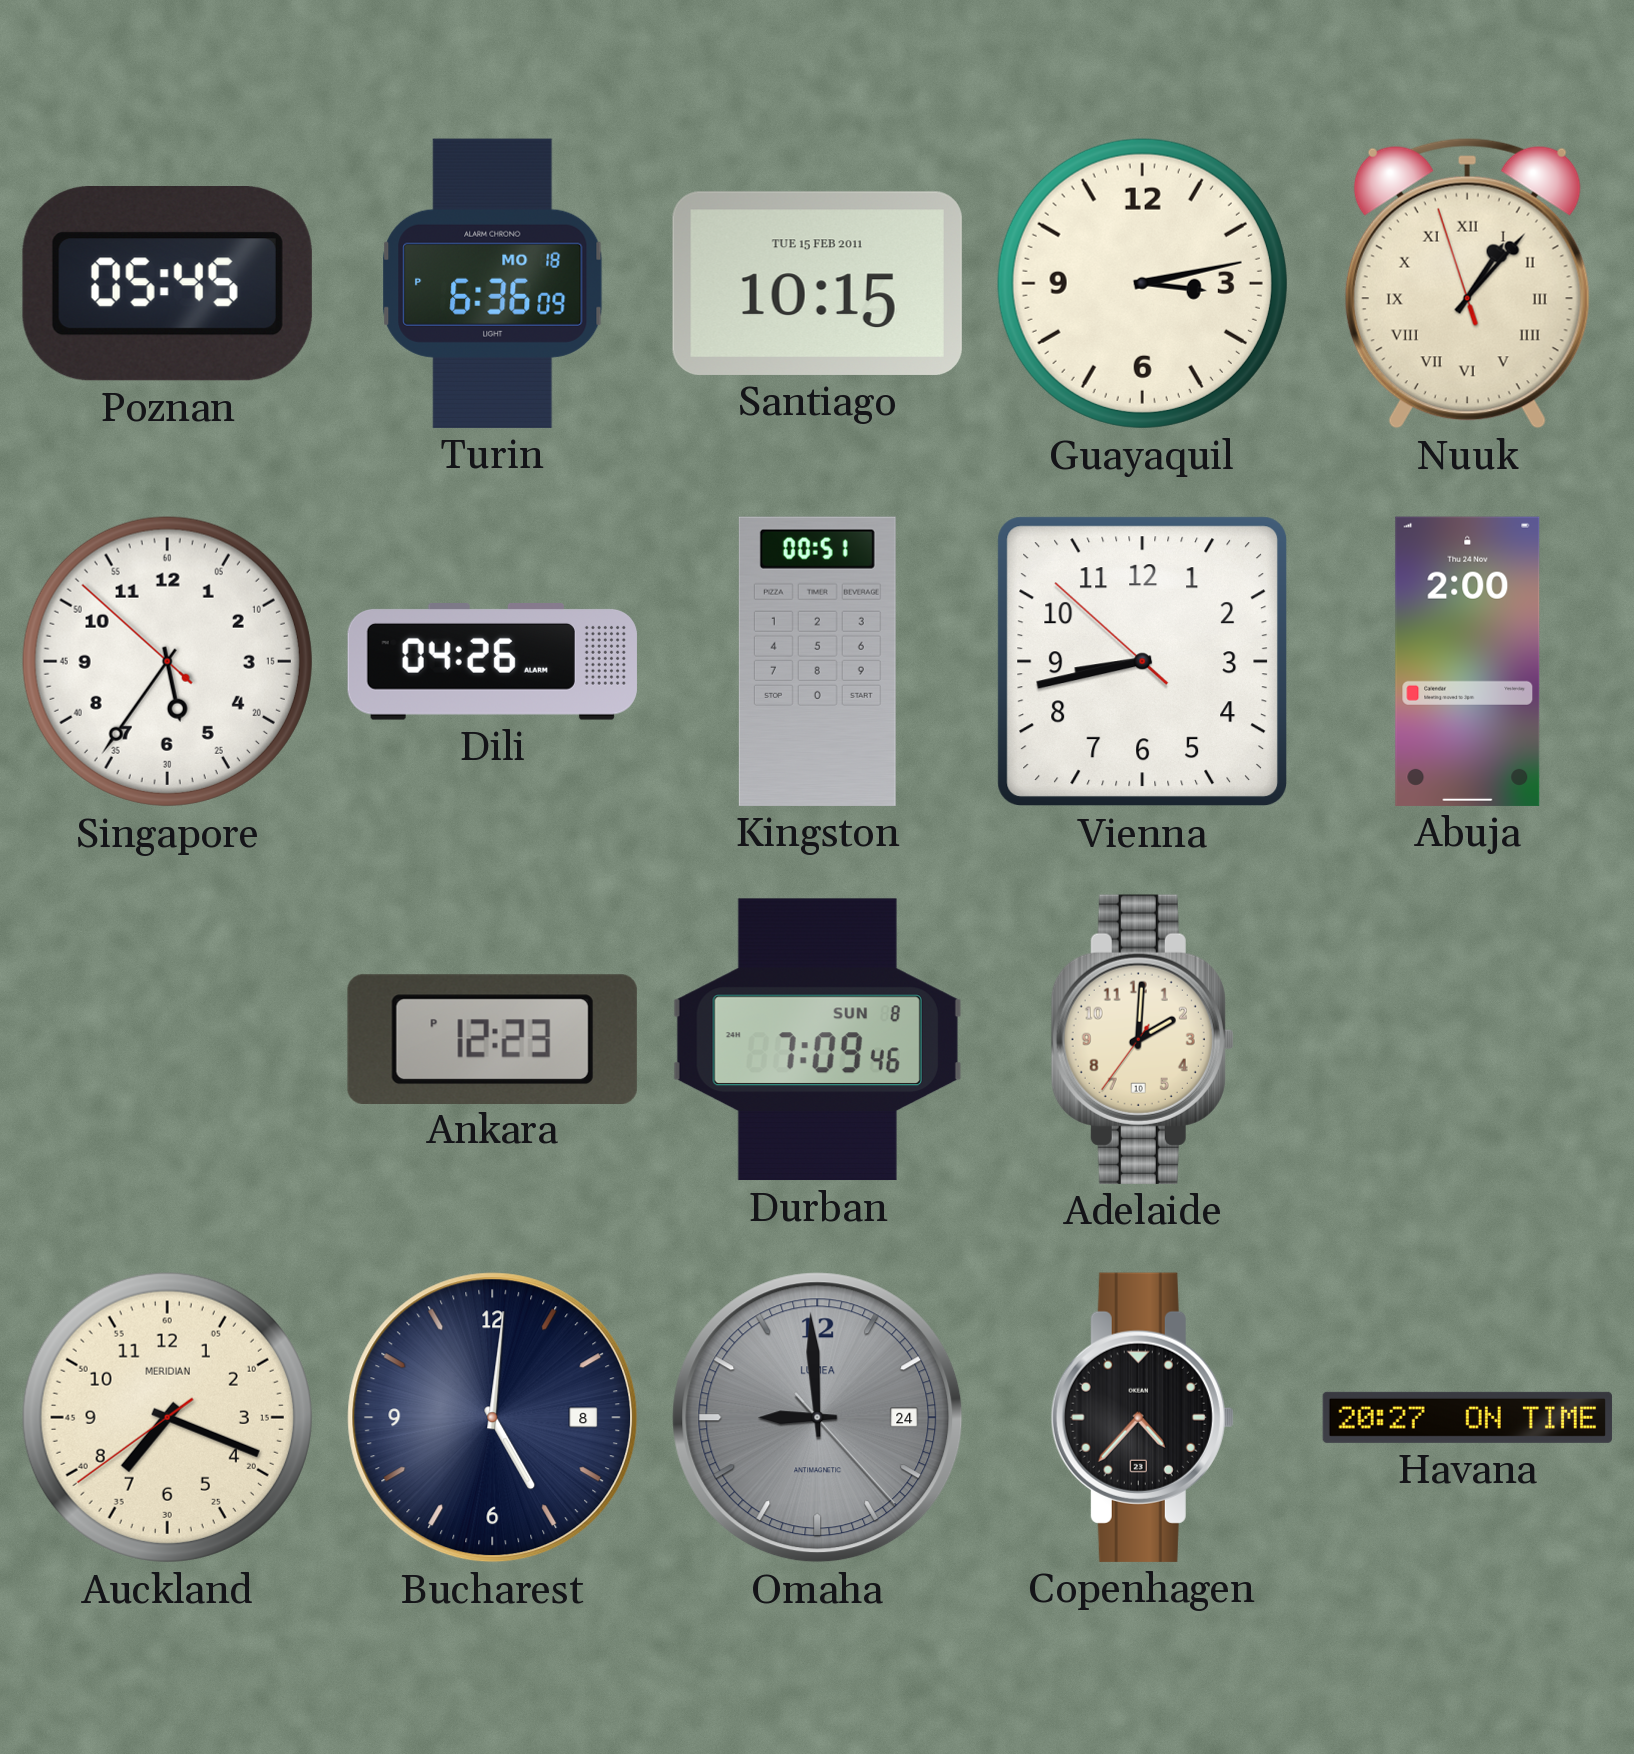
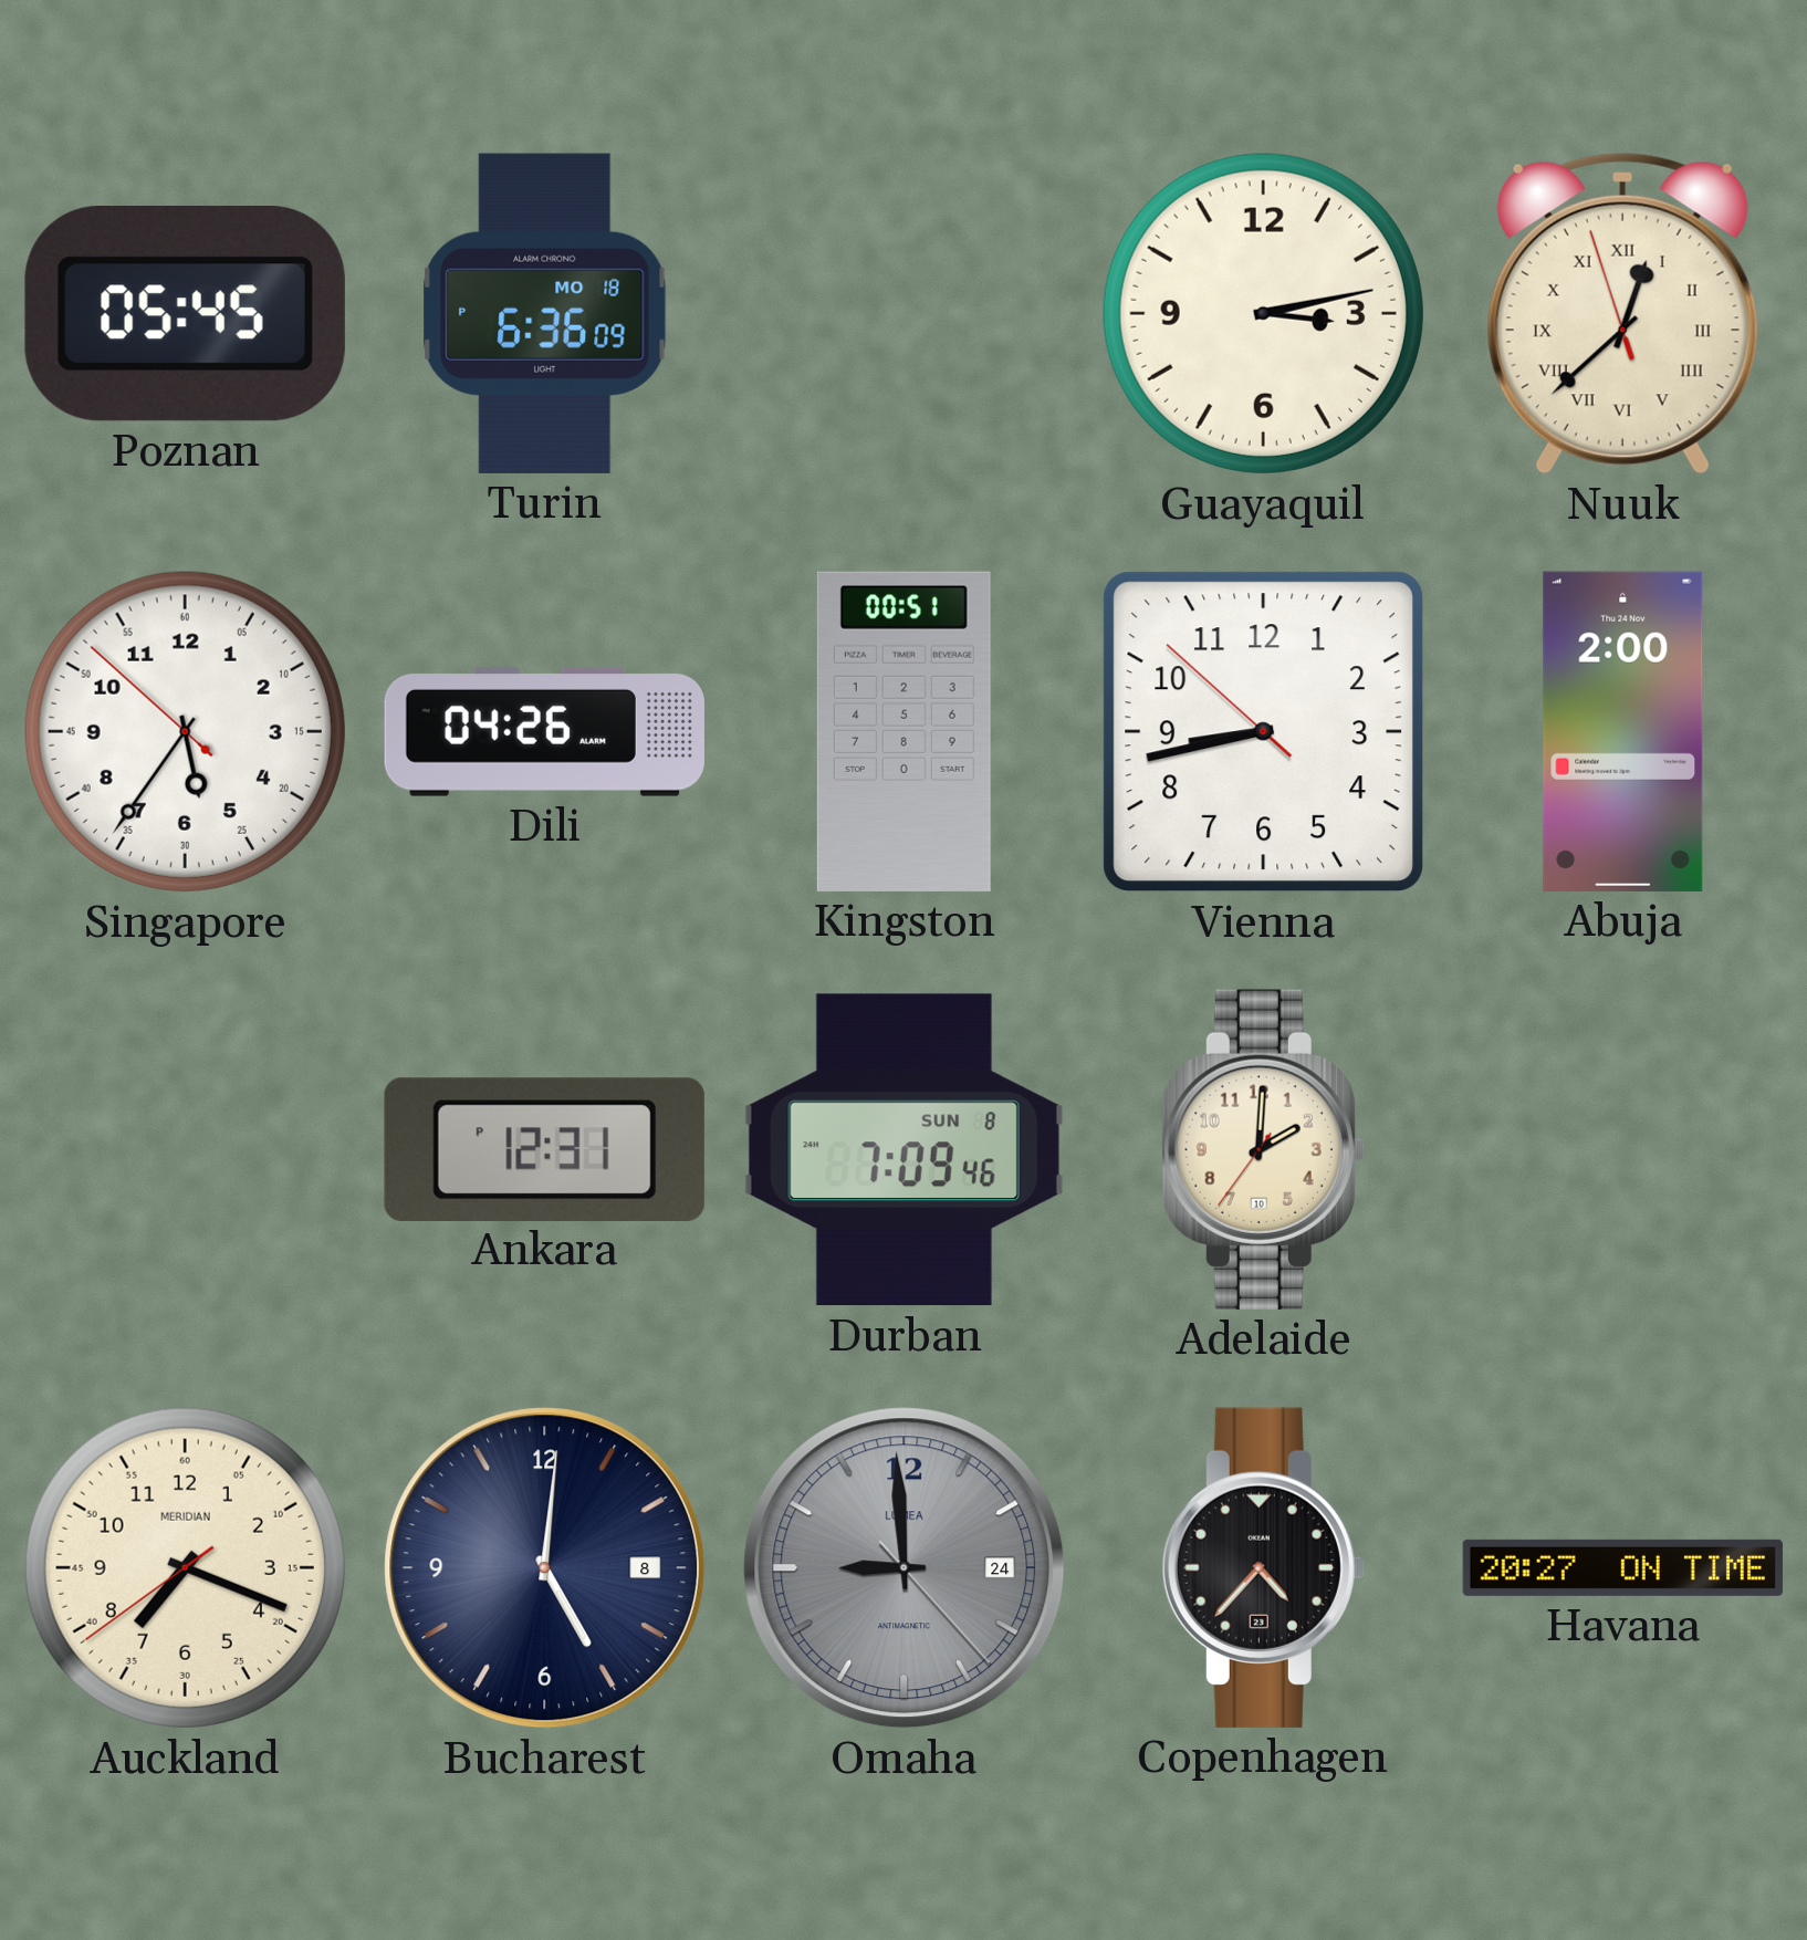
Santiago: 10:15 -> none (817, 283)
Nuuk: 1:06 -> 12:37 (1622, 313)
Ankara: 12:23 -> 12:31 (544, 1149)
